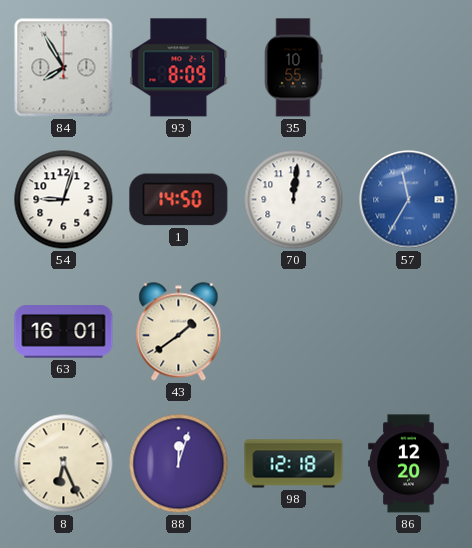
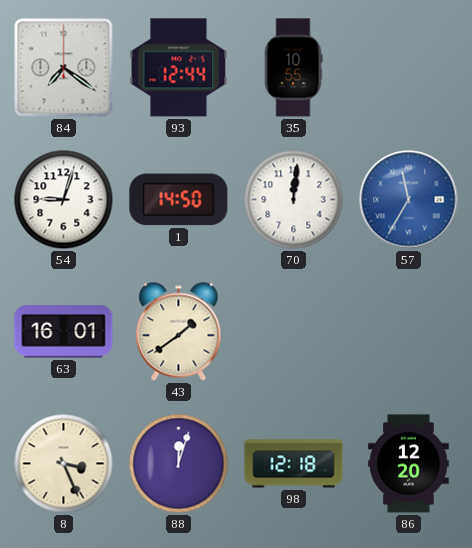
84: 7:55 -> 7:21 (64, 68)
93: 8:09 -> 12:44 (179, 68)
8: 6:26 -> 3:26 (64, 464)
